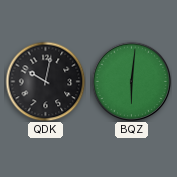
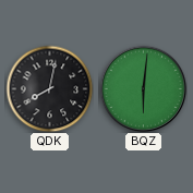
QDK: 10:02 -> 8:02 (49, 88)
